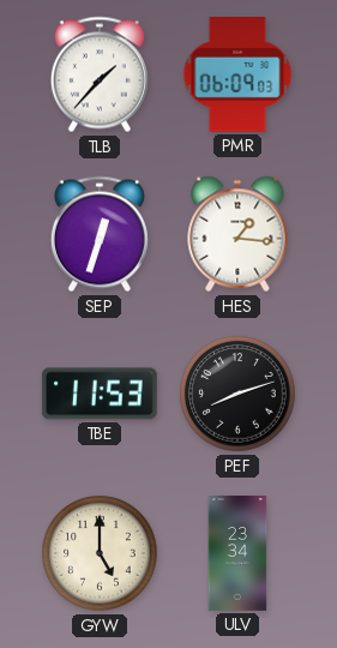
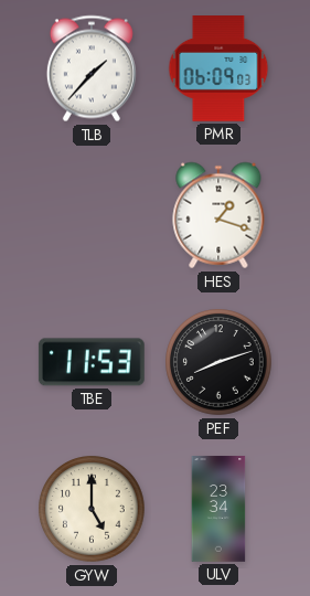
SEP: 12:33 -> none (100, 234)
HES: 1:16 -> 1:18 (218, 215)
